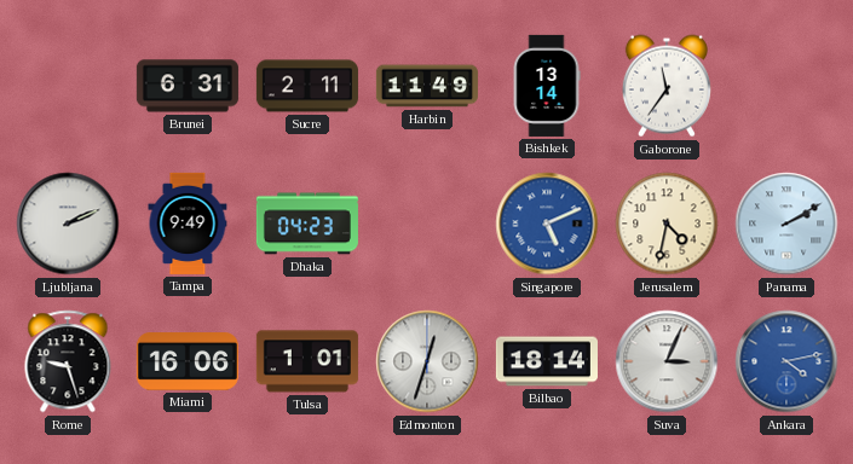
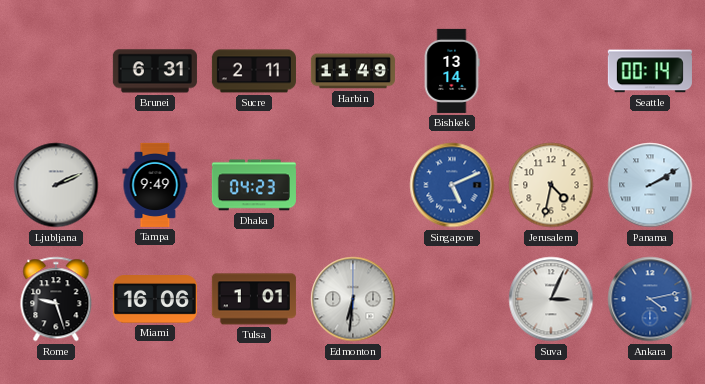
Gaborone: 11:36 -> none (667, 86)
Seattle: none -> 00:14 (650, 71)
Edmonton: 12:33 -> 6:31 (353, 299)
Bilbao: 18:14 -> none (547, 361)
